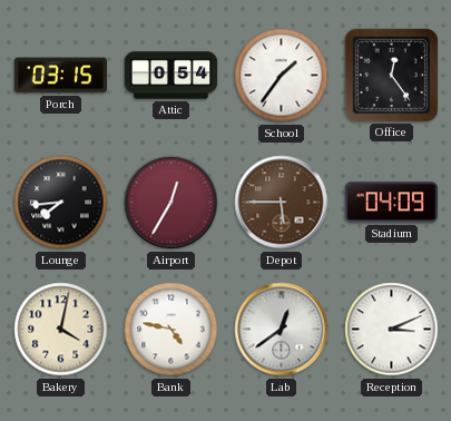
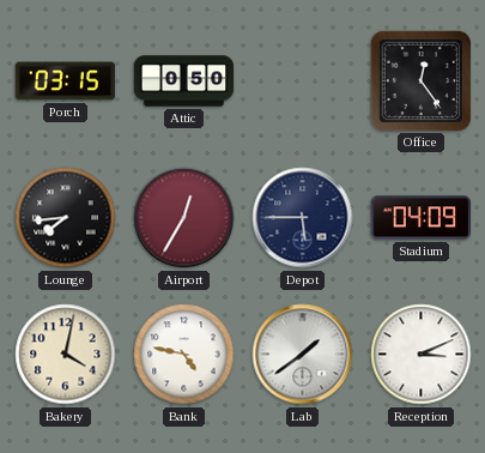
Attic: 0:54 -> 0:50 (184, 81)
School: 1:36 -> none (282, 76)
Depot dial: brown -> navy (303, 218)
Lab: 12:39 -> 1:39 (303, 355)
